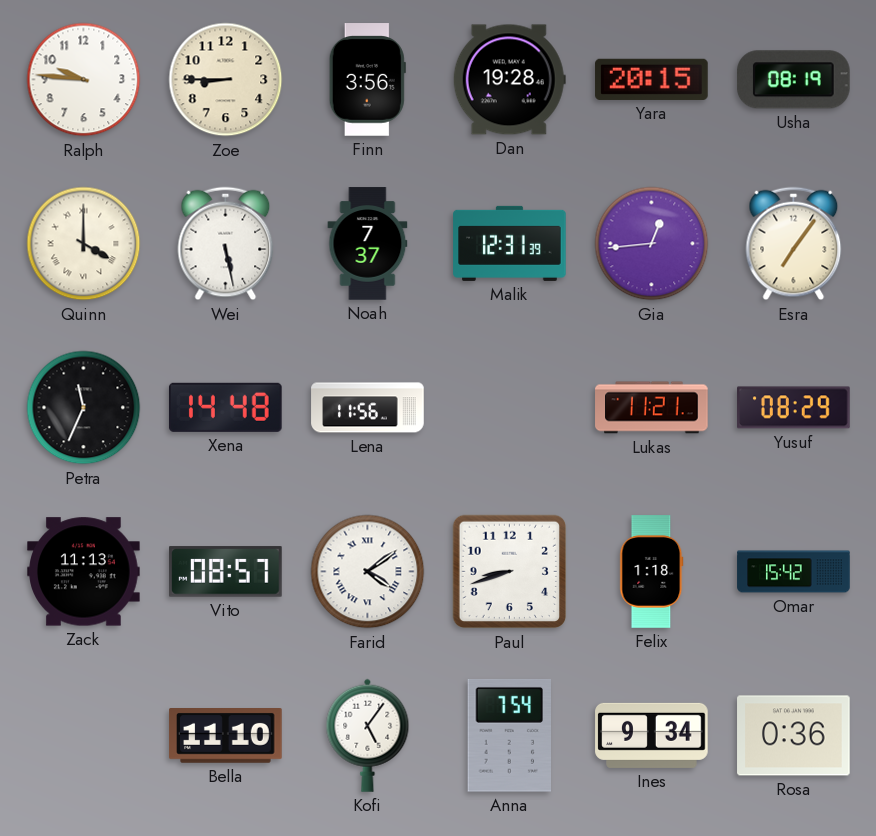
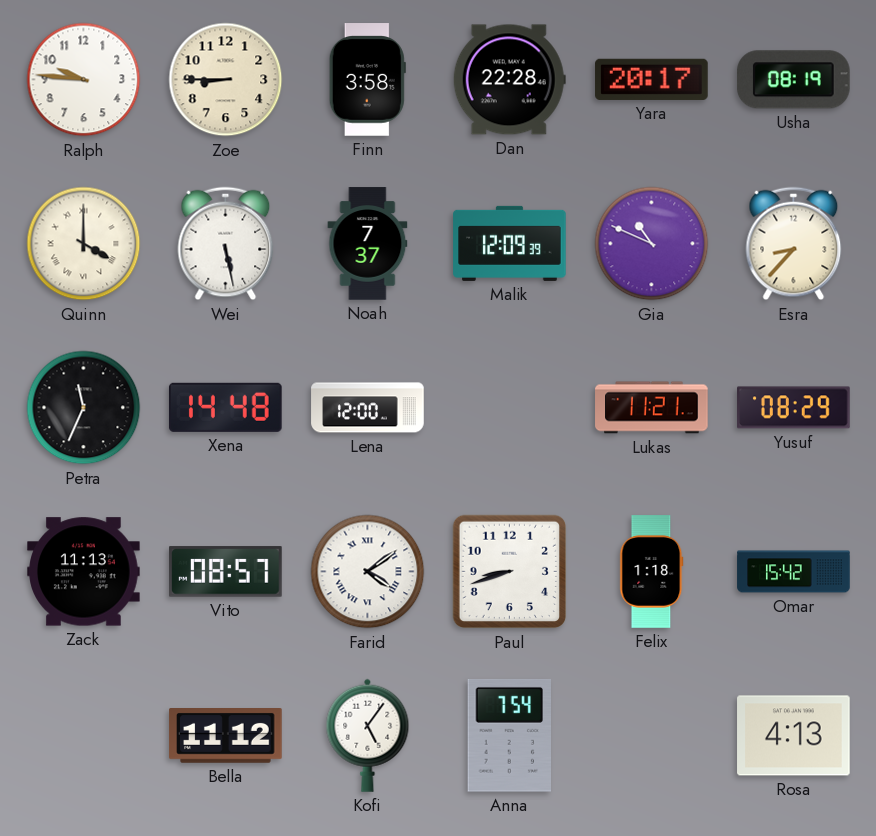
Finn: 3:56 -> 3:58 (367, 80)
Dan: 19:28 -> 22:28 (509, 80)
Yara: 20:15 -> 20:17 (652, 79)
Malik: 12:31 -> 12:09 (510, 243)
Gia: 12:44 -> 10:49 (652, 244)
Esra: 7:06 -> 8:37 (794, 244)
Lena: 11:56 -> 12:00 (368, 408)
Bella: 11:10 -> 11:12 (226, 736)
Ines: 9:34 -> none (652, 735)
Rosa: 0:36 -> 4:13 (794, 736)
